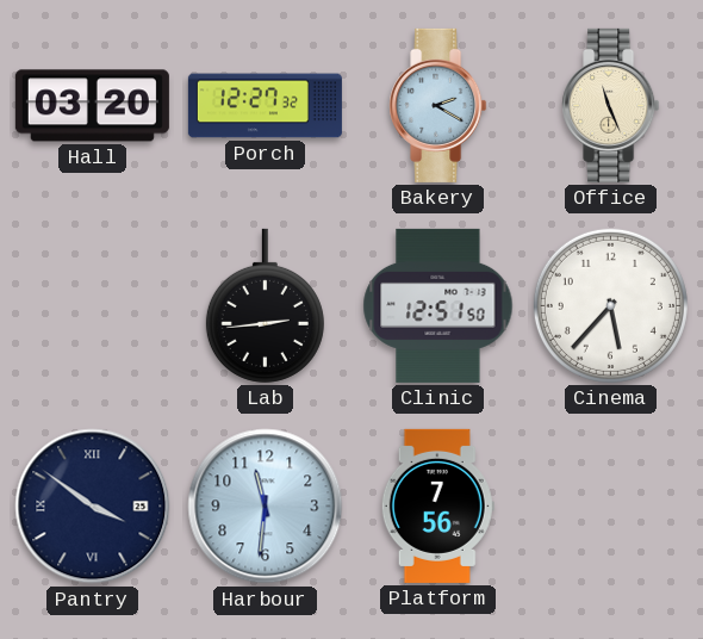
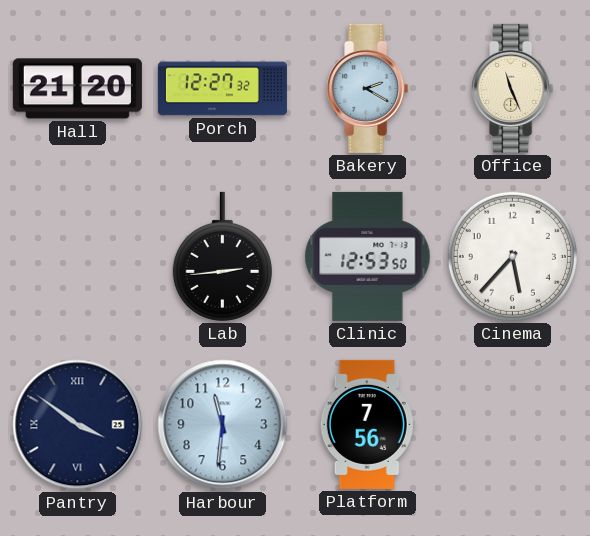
Hall: 03:20 -> 21:20 (77, 89)
Clinic: 12:51 -> 12:53 (368, 256)
